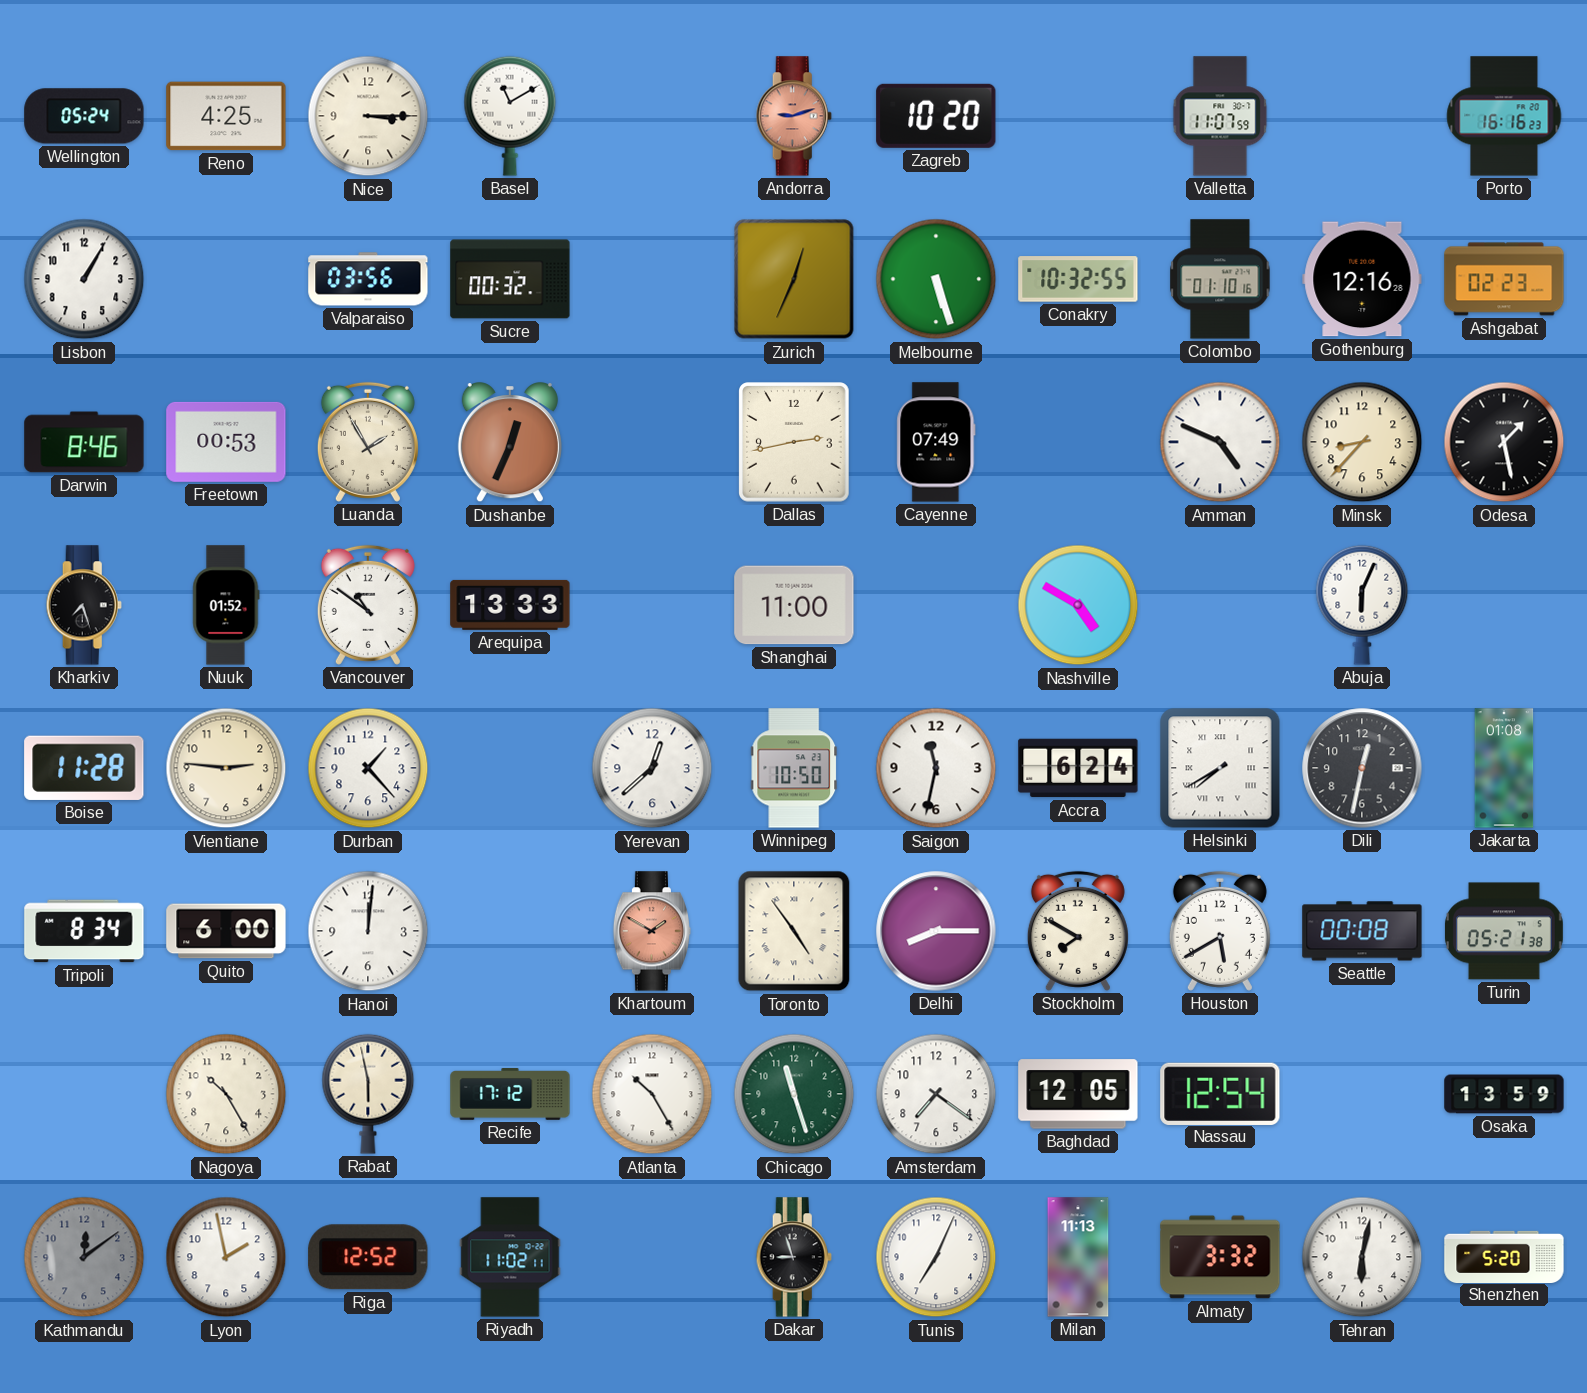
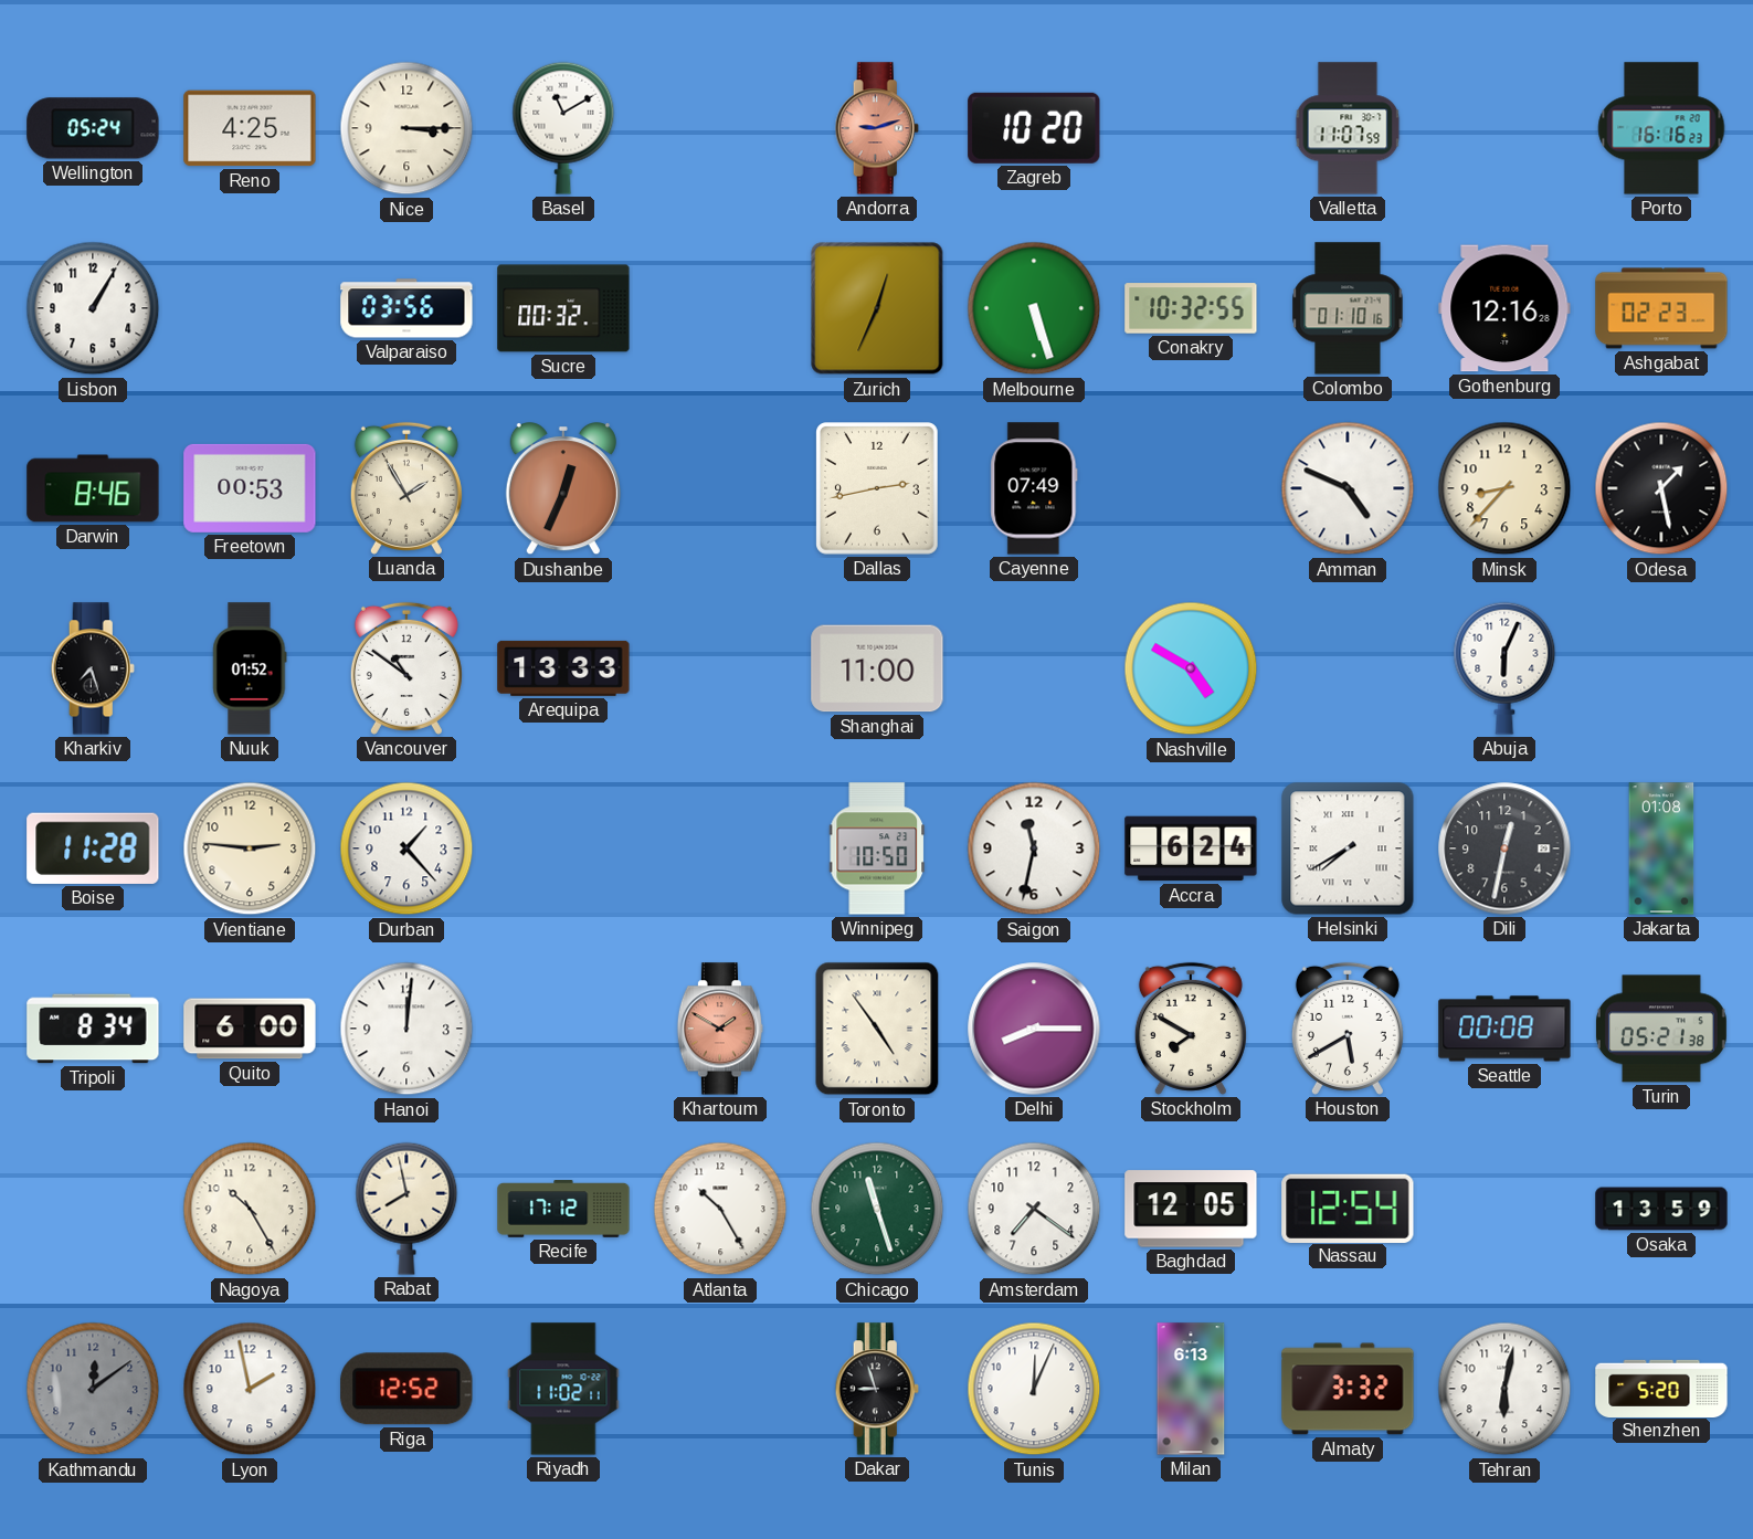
Yerevan: 12:38 -> none (652, 768)
Rabat: 5:58 -> 7:58 (406, 1209)
Tunis: 7:04 -> 12:04 (1034, 1389)
Milan: 11:13 -> 6:13 (1191, 1389)
